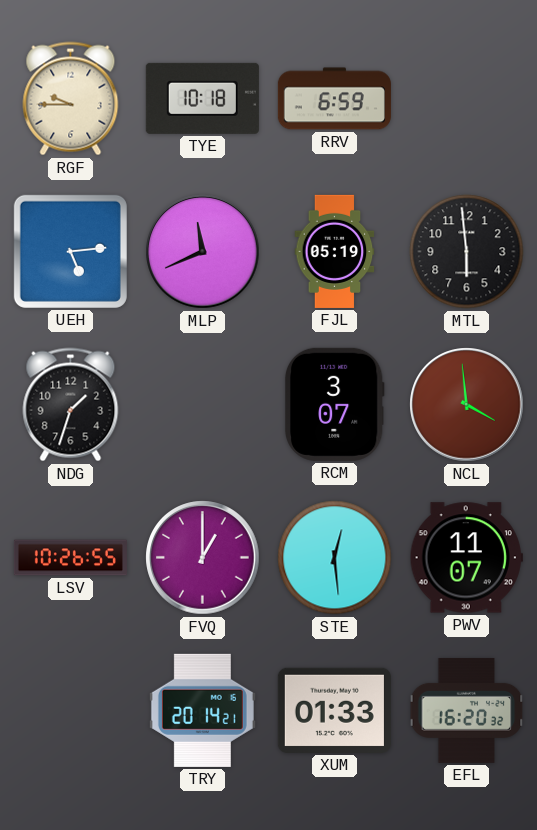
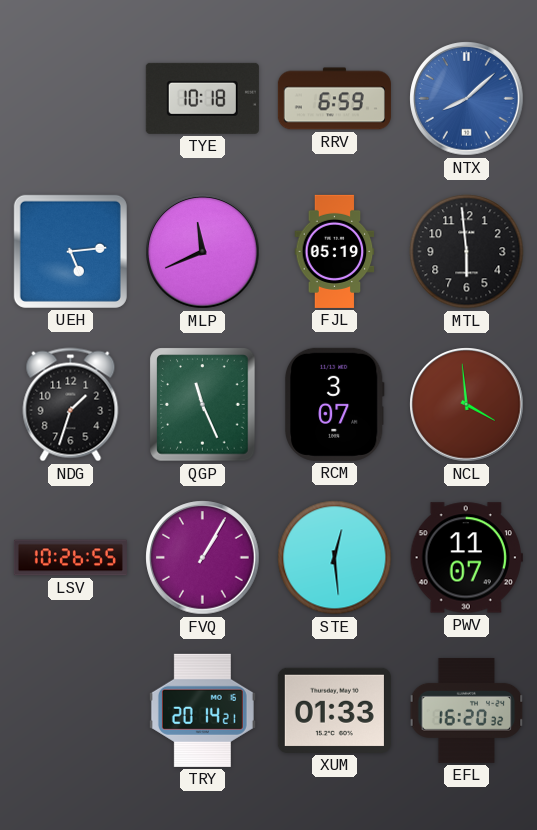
RGF: 9:45 -> none (71, 99)
NTX: none -> 8:08 (467, 99)
QGP: none -> 11:26 (203, 405)
FVQ: 1:00 -> 1:05 (203, 558)
